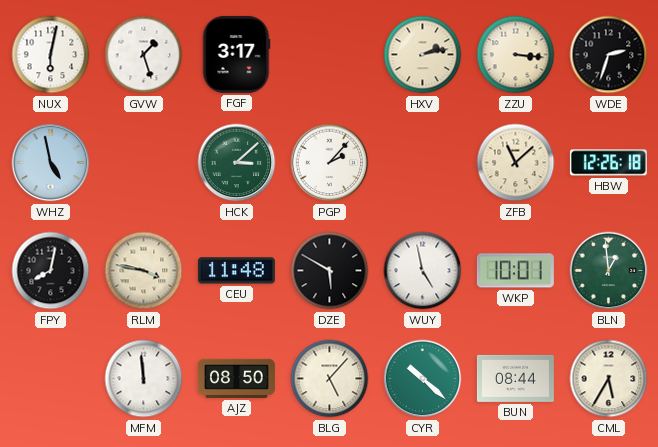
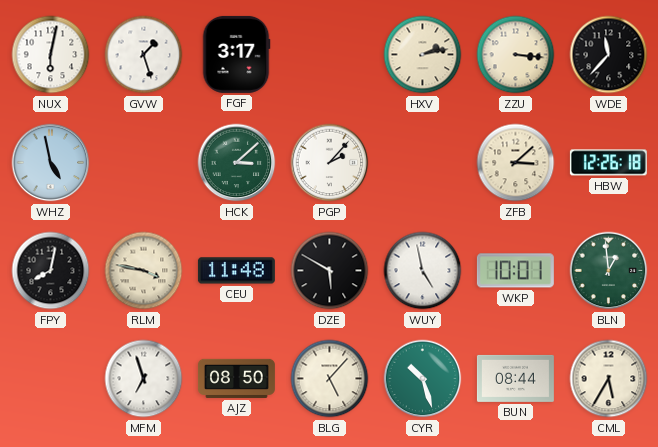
WDE: 2:33 -> 11:37 (609, 55)
ZFB: 11:08 -> 3:08 (516, 163)
MFM: 11:59 -> 6:57 (144, 379)
CYR: 10:22 -> 10:27 (423, 379)
